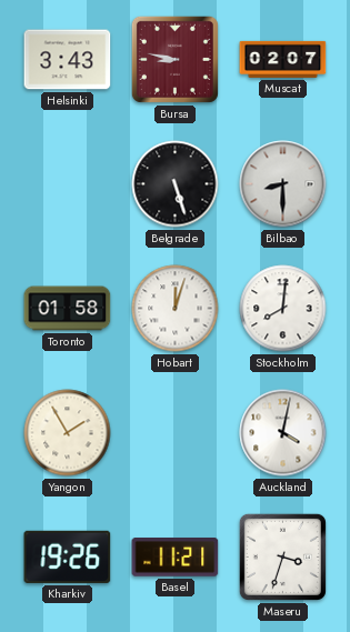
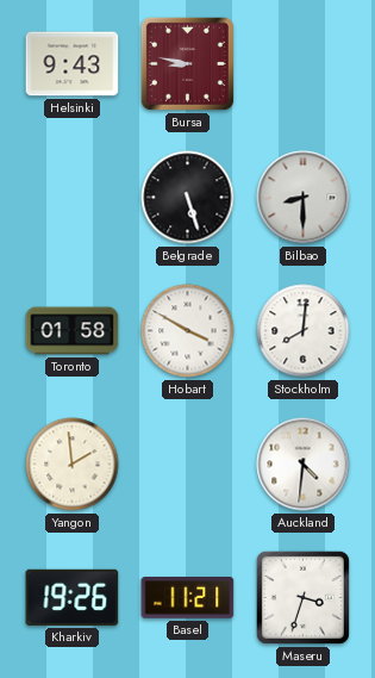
Helsinki: 3:43 -> 9:43 (73, 64)
Muscat: 02:07 -> none (283, 59)
Hobart: 12:03 -> 3:50 (188, 331)
Yangon: 1:55 -> 1:59 (73, 465)
Auckland: 4:02 -> 4:31 (304, 465)
